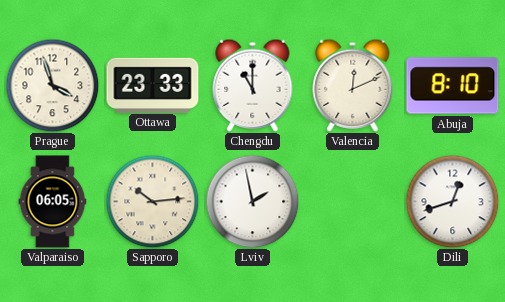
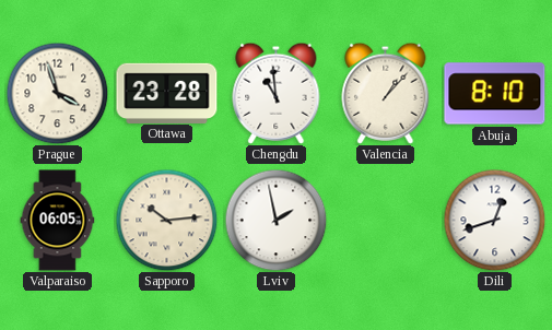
Ottawa: 23:33 -> 23:28 (167, 93)
Chengdu: 11:00 -> 10:59 (277, 93)
Valencia: 12:11 -> 1:07 (386, 93)
